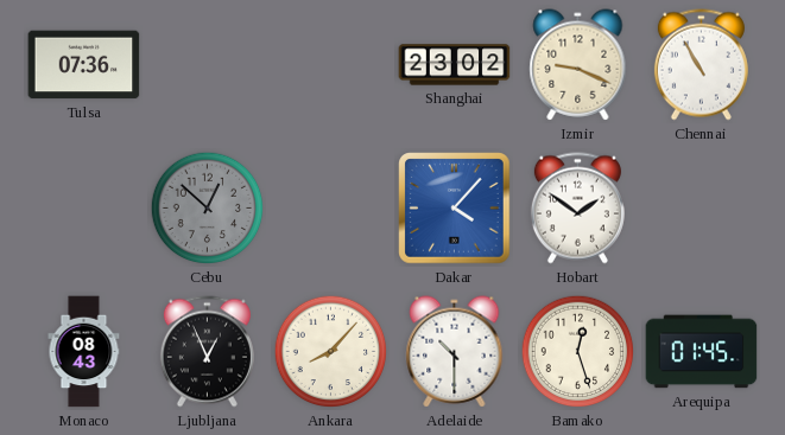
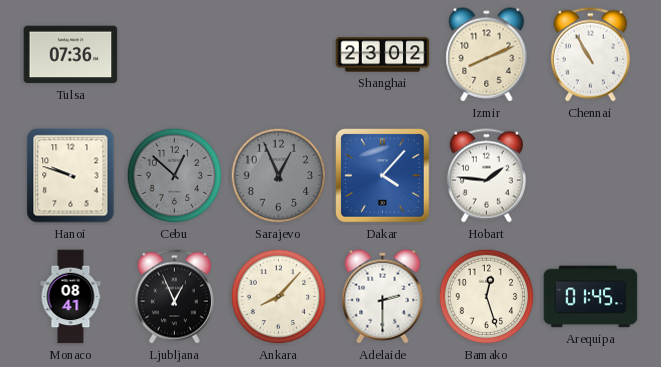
Izmir: 9:19 -> 8:11 (487, 55)
Hanoi: none -> 9:48 (71, 176)
Sarajevo: none -> 12:56 (279, 176)
Hobart: 1:51 -> 1:46 (486, 176)
Monaco: 08:43 -> 08:41 (71, 297)
Adelaide: 10:30 -> 2:30 (383, 297)
